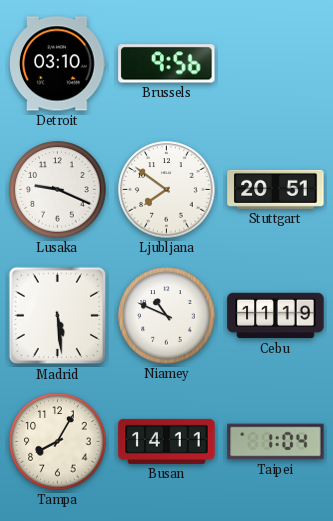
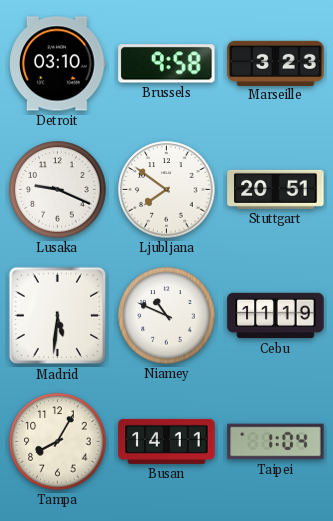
Brussels: 9:56 -> 9:58 (167, 64)
Marseille: none -> 3:23 (276, 63)
Madrid: 5:29 -> 5:31 (58, 316)
